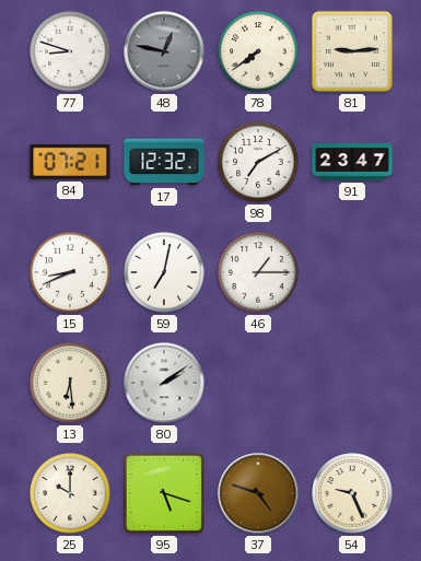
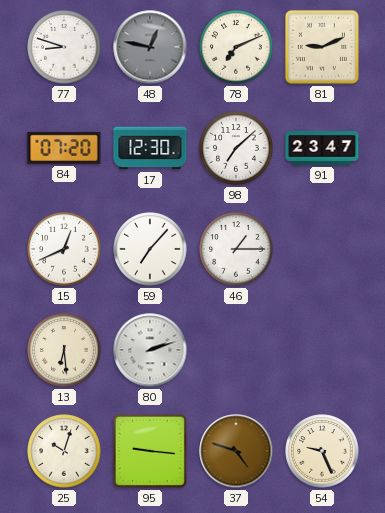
78: 7:39 -> 7:11 (236, 47)
81: 9:14 -> 9:11 (322, 47)
84: 07:21 -> 07:20 (64, 148)
17: 12:32 -> 12:30 (150, 148)
98: 7:10 -> 7:08 (236, 148)
15: 8:41 -> 12:41 (64, 249)
59: 7:02 -> 7:07 (150, 249)
80: 2:09 -> 2:12 (150, 350)
25: 10:00 -> 10:03 (64, 451)
95: 5:18 -> 9:16 (150, 451)
